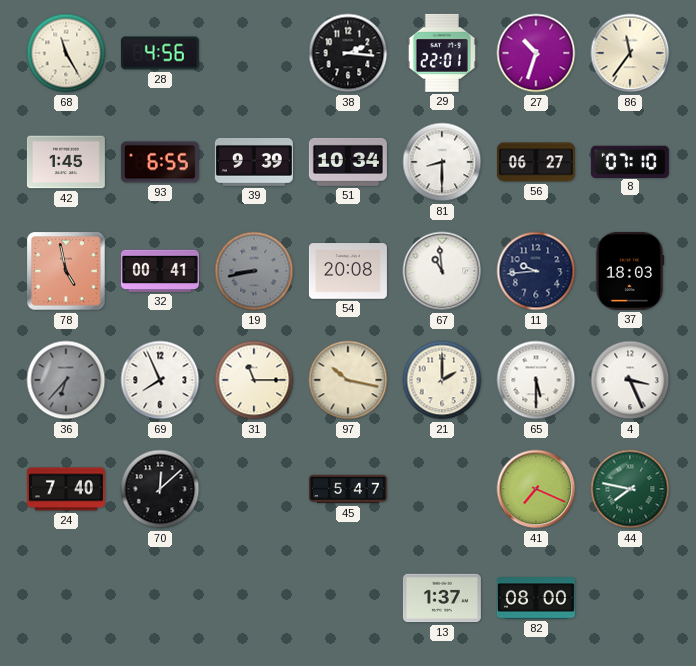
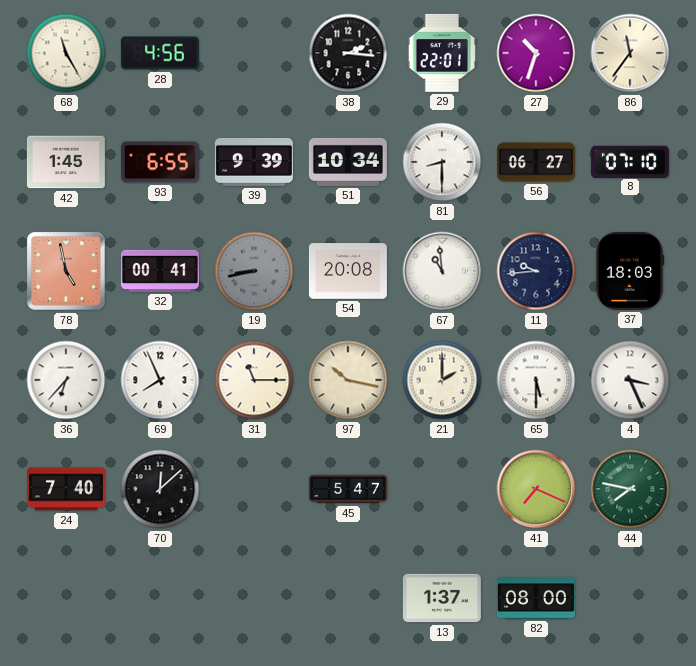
36 dial: grey -> white (66, 380)
